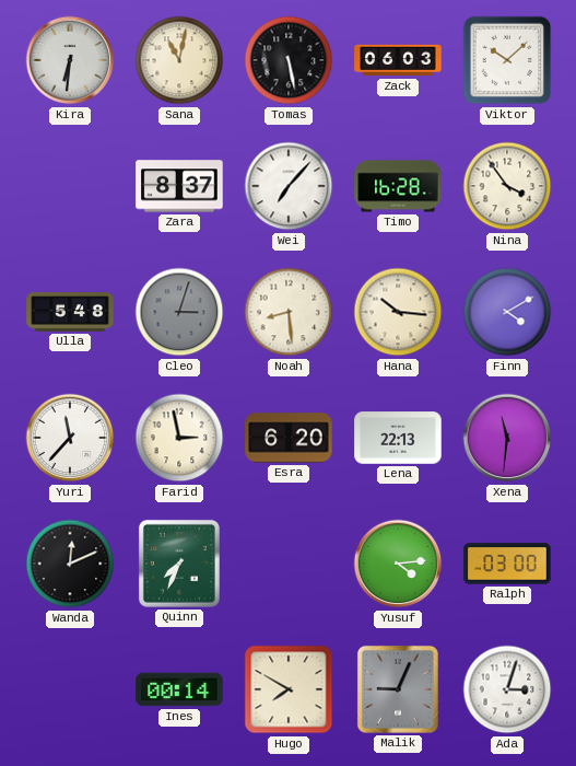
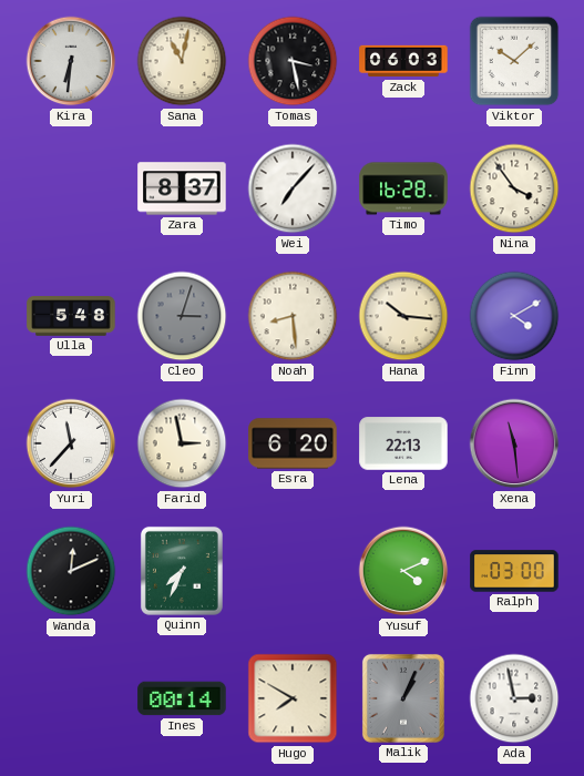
Tomas: 5:28 -> 3:28 (293, 61)
Xena: 11:31 -> 11:29 (514, 443)
Yusuf: 4:14 -> 4:11 (403, 571)
Malik: 9:04 -> 1:04 (403, 698)
Ada: 3:03 -> 2:58 (514, 698)
